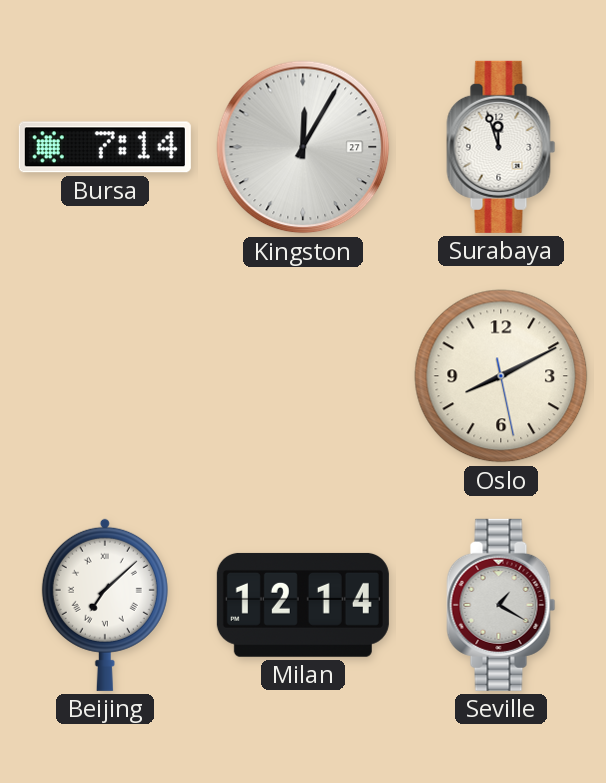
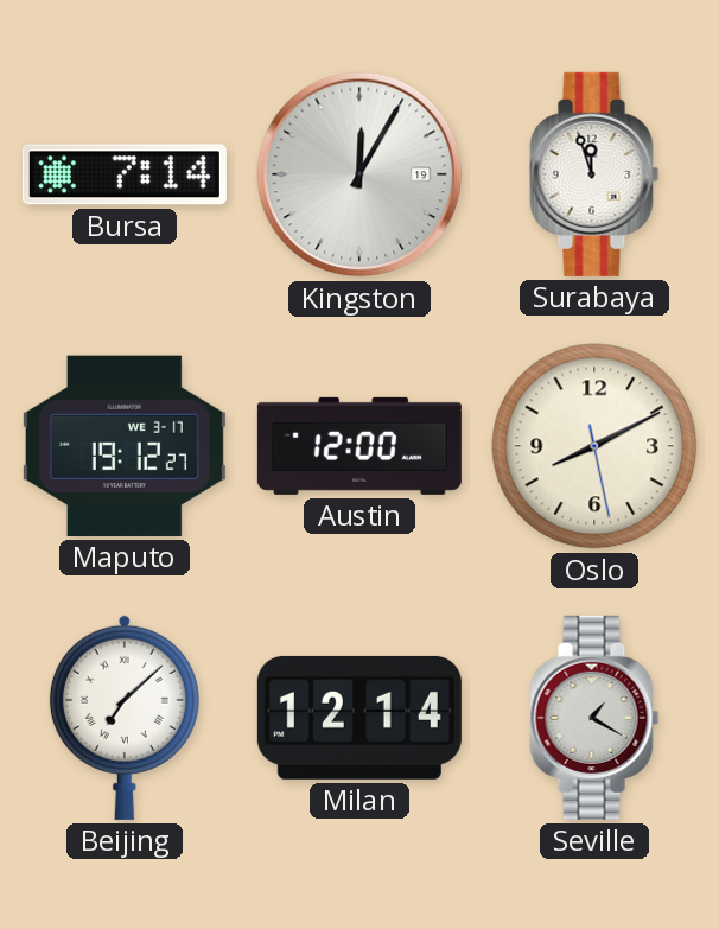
Kingston date: 27 -> 19 (359, 174)
Maputo: none -> 19:12 (125, 446)
Austin: none -> 12:00 (359, 446)
